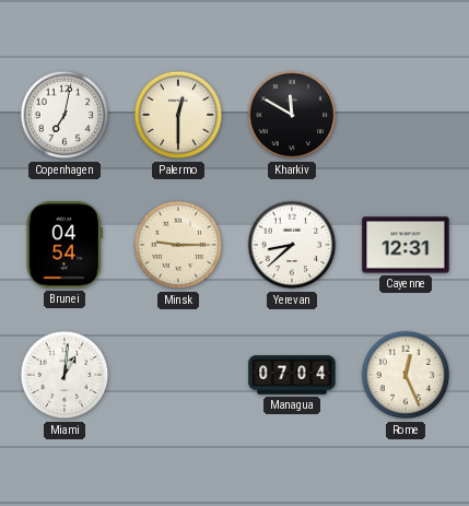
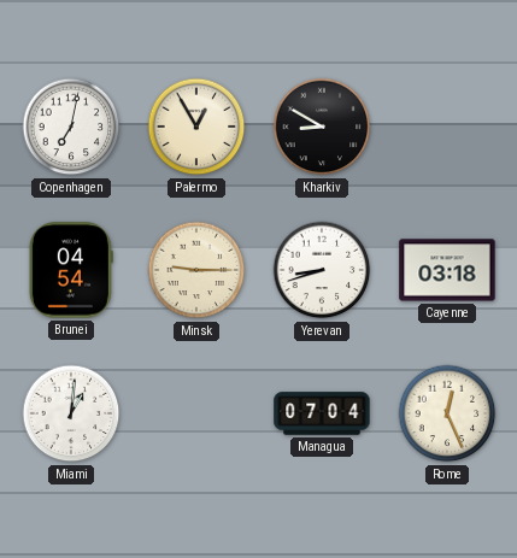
Palermo: 12:30 -> 12:55 (196, 127)
Kharkiv: 11:50 -> 8:50 (322, 127)
Yerevan: 8:38 -> 8:42 (322, 270)
Cayenne: 12:31 -> 03:18 (447, 270)
